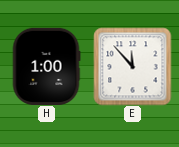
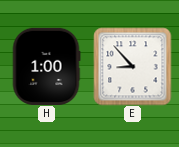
E: 11:53 -> 8:53 (132, 66)
